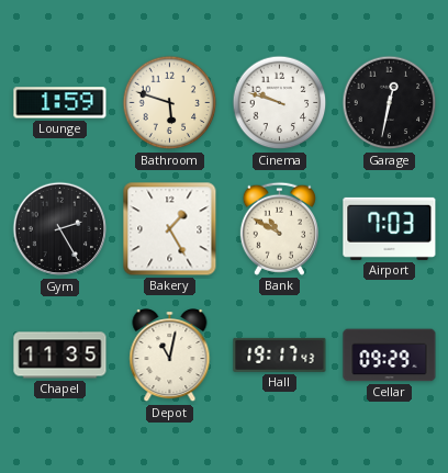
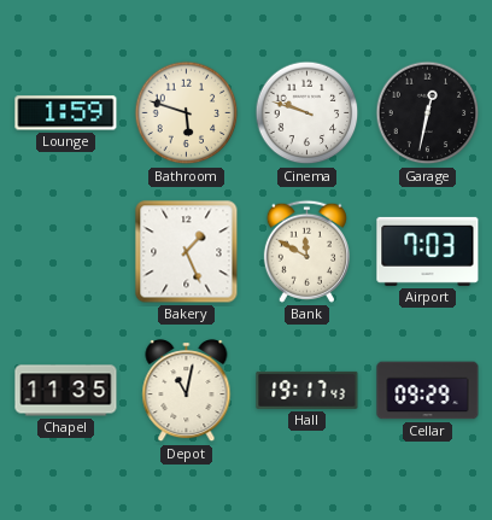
Gym: 2:25 -> none (60, 229)
Bakery: 1:25 -> 1:26 (187, 252)
Bank: 10:50 -> 11:50 (306, 251)
